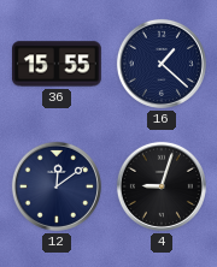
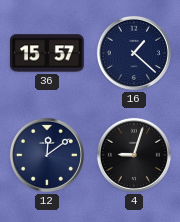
36: 15:55 -> 15:57 (48, 53)
